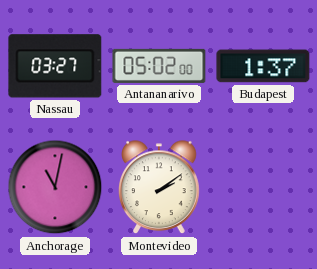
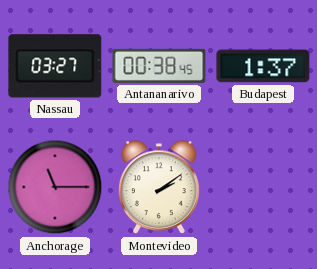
Antananarivo: 05:02 -> 00:38 (159, 66)
Anchorage: 11:02 -> 11:15 (55, 187)
